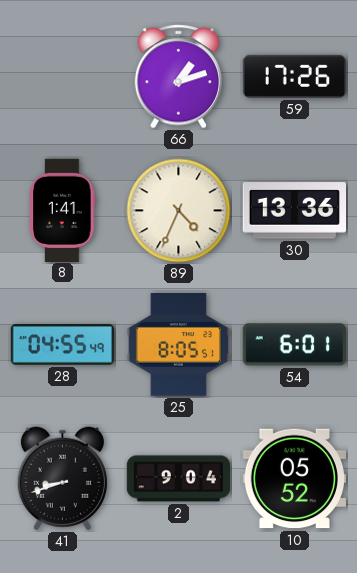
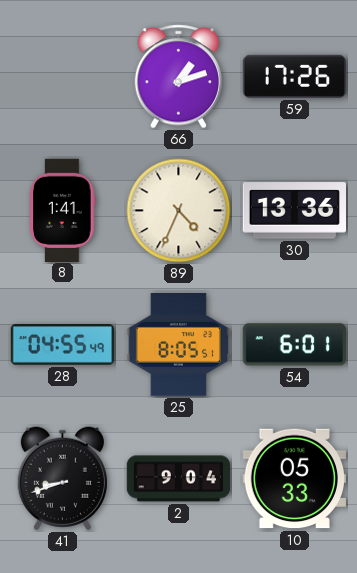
10: 05:52 -> 05:33 (294, 479)
